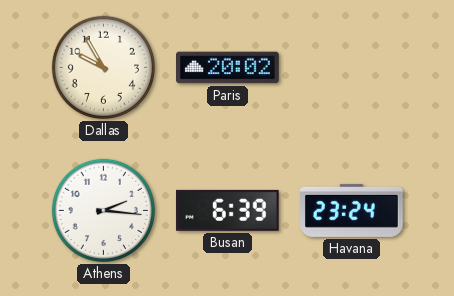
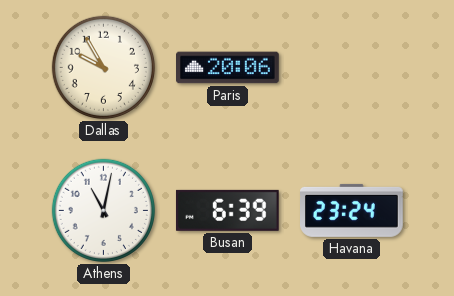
Paris: 20:02 -> 20:06 (228, 68)
Athens: 2:16 -> 11:02 (103, 210)
